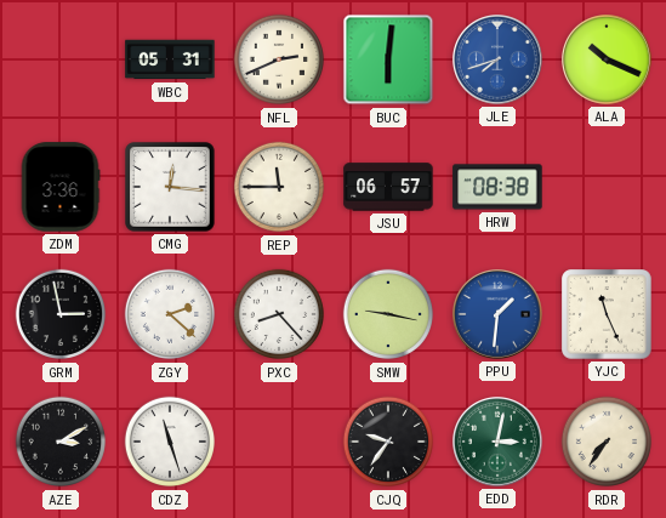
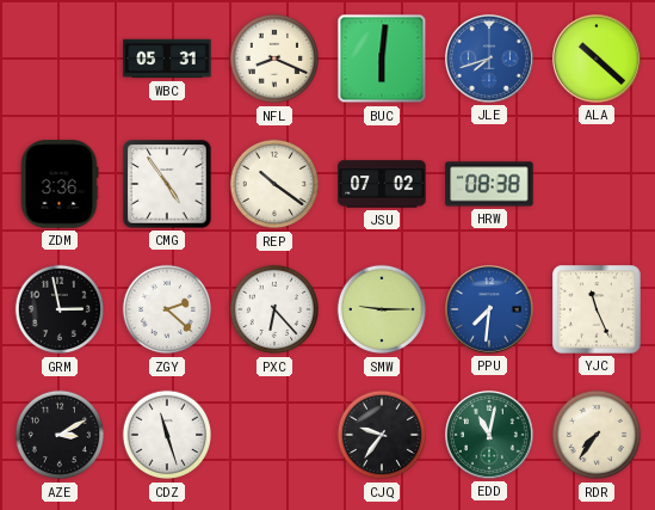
NFL: 2:41 -> 8:19 (274, 59)
ALA: 10:19 -> 10:22 (598, 60)
CMG: 12:16 -> 4:54 (167, 184)
REP: 11:45 -> 10:21 (274, 184)
JSU: 06:57 -> 07:02 (382, 184)
PXC: 8:23 -> 6:23 (274, 309)
SMW: 9:17 -> 9:15 (382, 309)
PPU: 1:31 -> 7:31 (490, 311)
EDD: 3:02 -> 11:02 (490, 436)
